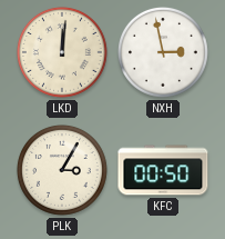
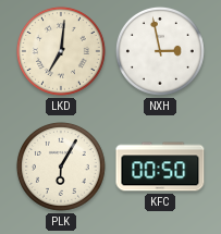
LKD: 12:01 -> 7:01 (61, 51)
PLK: 3:05 -> 6:05 (61, 167)
